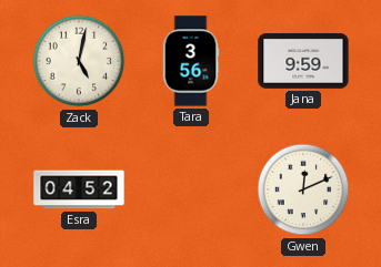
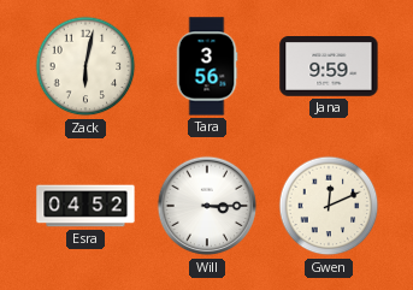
Zack: 5:02 -> 6:02 (85, 66)
Will: none -> 3:15 (207, 206)
